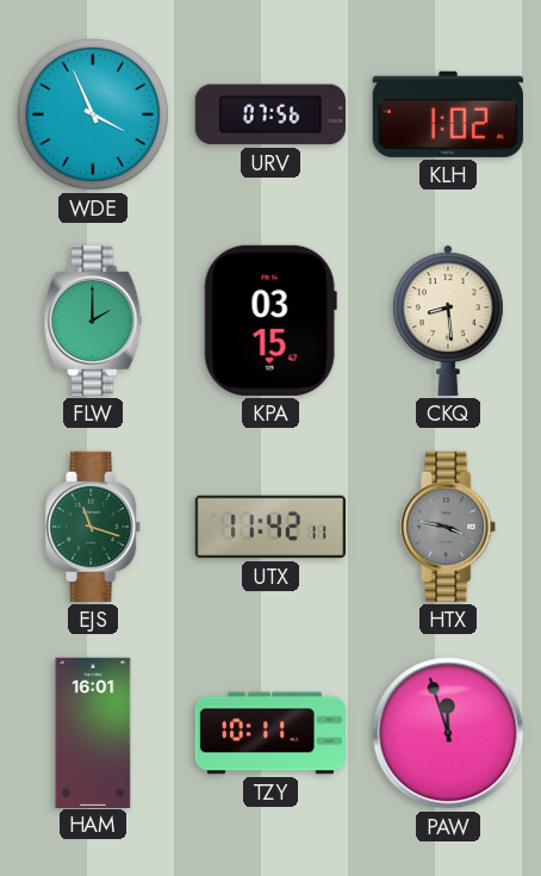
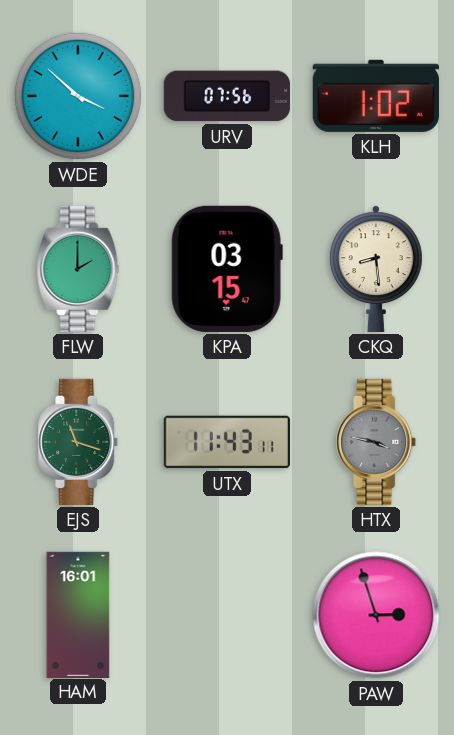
WDE: 3:56 -> 3:52 (78, 96)
UTX: 11:42 -> 11:43 (227, 442)
TZY: 10:11 -> none (269, 733)
PAW: 11:57 -> 2:57 (376, 615)
